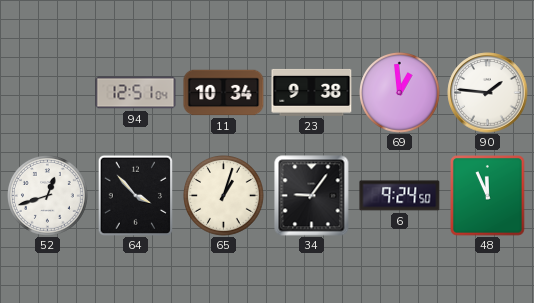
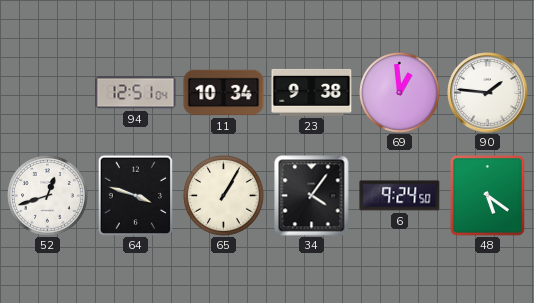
64: 3:53 -> 3:48 (135, 195)
65: 1:03 -> 1:05 (224, 196)
34: 9:06 -> 4:06 (312, 196)
48: 11:56 -> 5:21 (488, 196)
